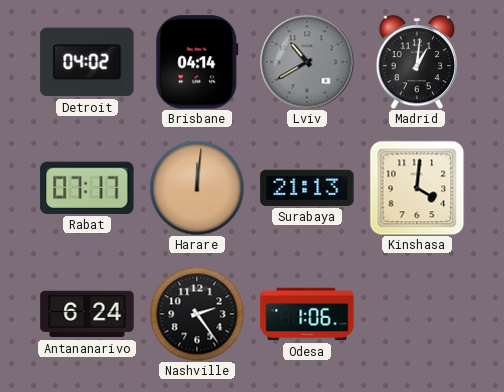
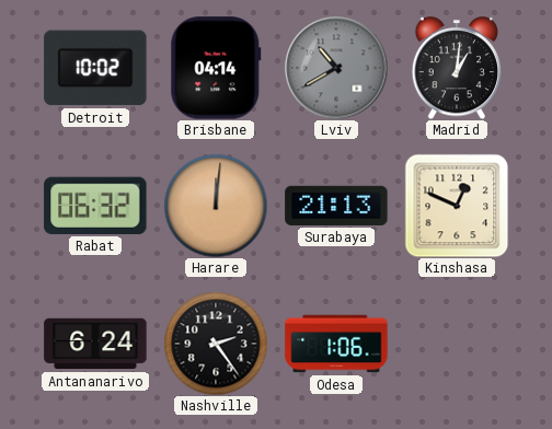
Detroit: 04:02 -> 10:02 (95, 68)
Rabat: 07:17 -> 06:32 (95, 206)
Kinshasa: 4:01 -> 12:49 (457, 206)
